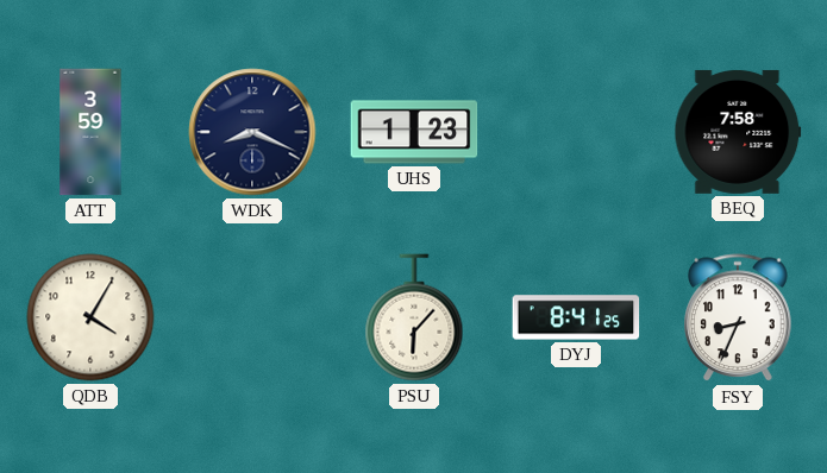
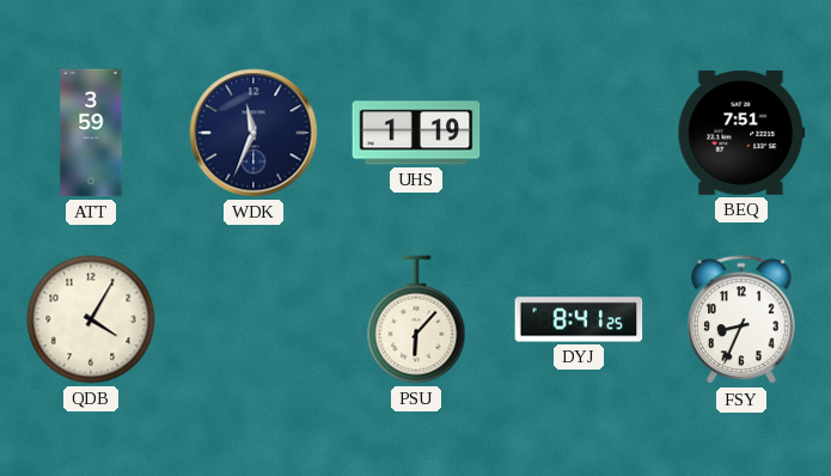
WDK: 8:19 -> 11:34 (253, 133)
UHS: 1:23 -> 1:19 (416, 133)
BEQ: 7:58 -> 7:51 (741, 133)
